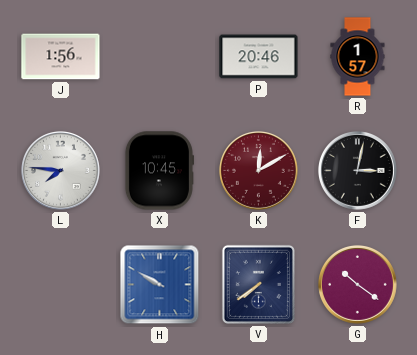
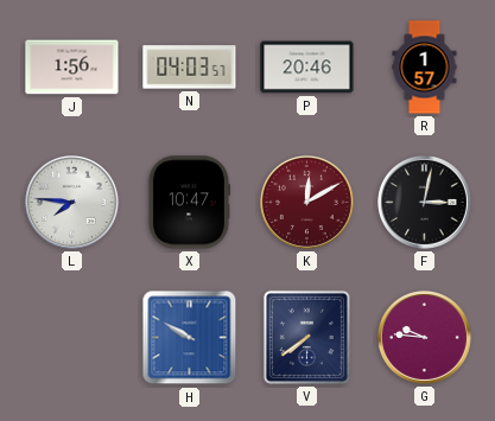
N: none -> 04:03 (190, 68)
X: 10:45 -> 10:47 (189, 203)
G: 10:21 -> 9:46 (424, 337)
